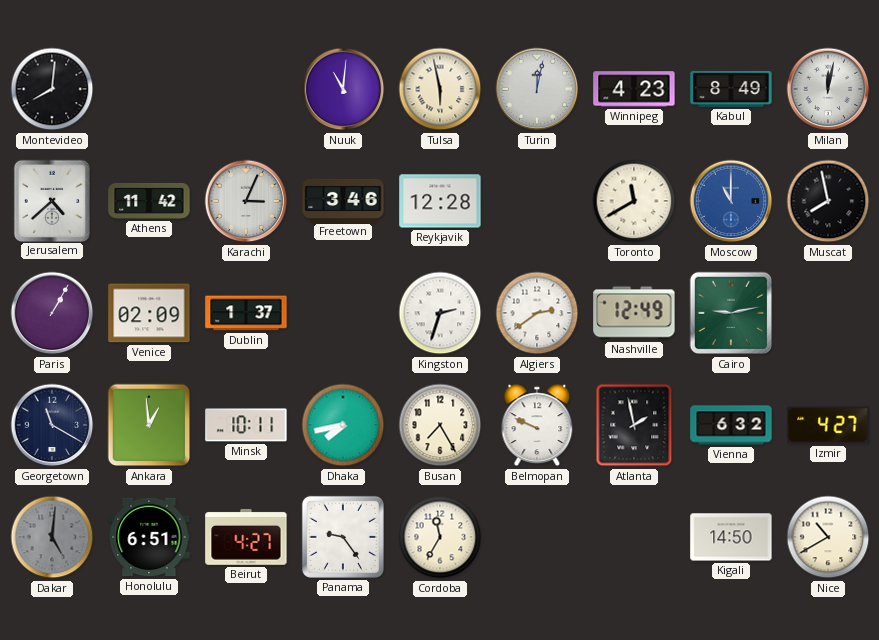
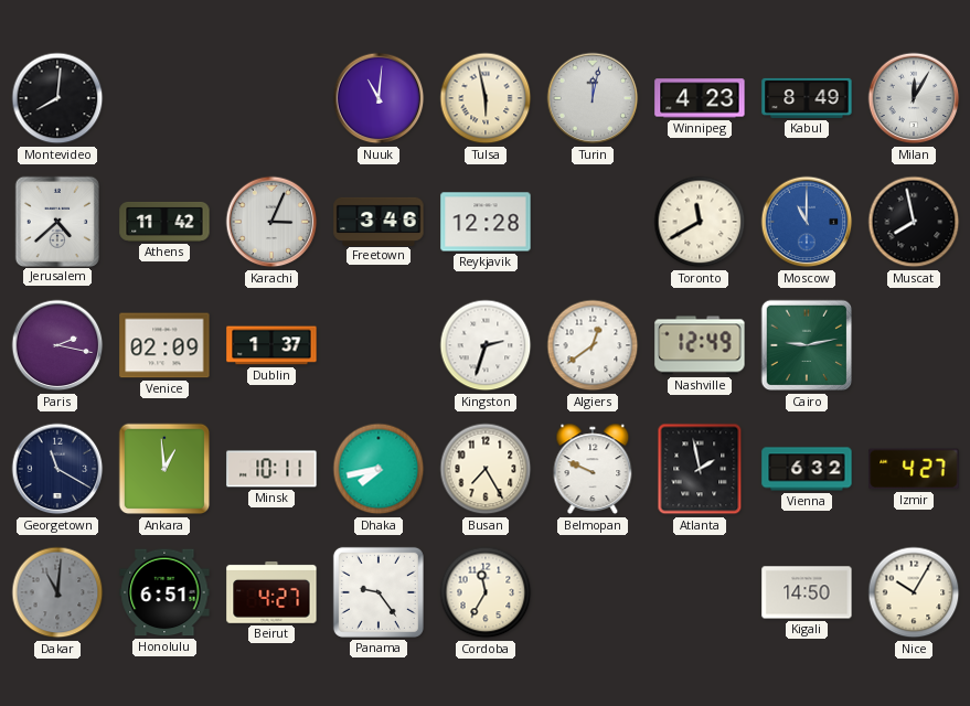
Milan: 12:02 -> 12:05 (914, 98)
Paris: 1:05 -> 2:17 (57, 345)
Algiers: 2:39 -> 12:39 (593, 345)
Dakar: 5:01 -> 11:01 (57, 592)
Nice: 10:40 -> 10:05 (914, 592)
